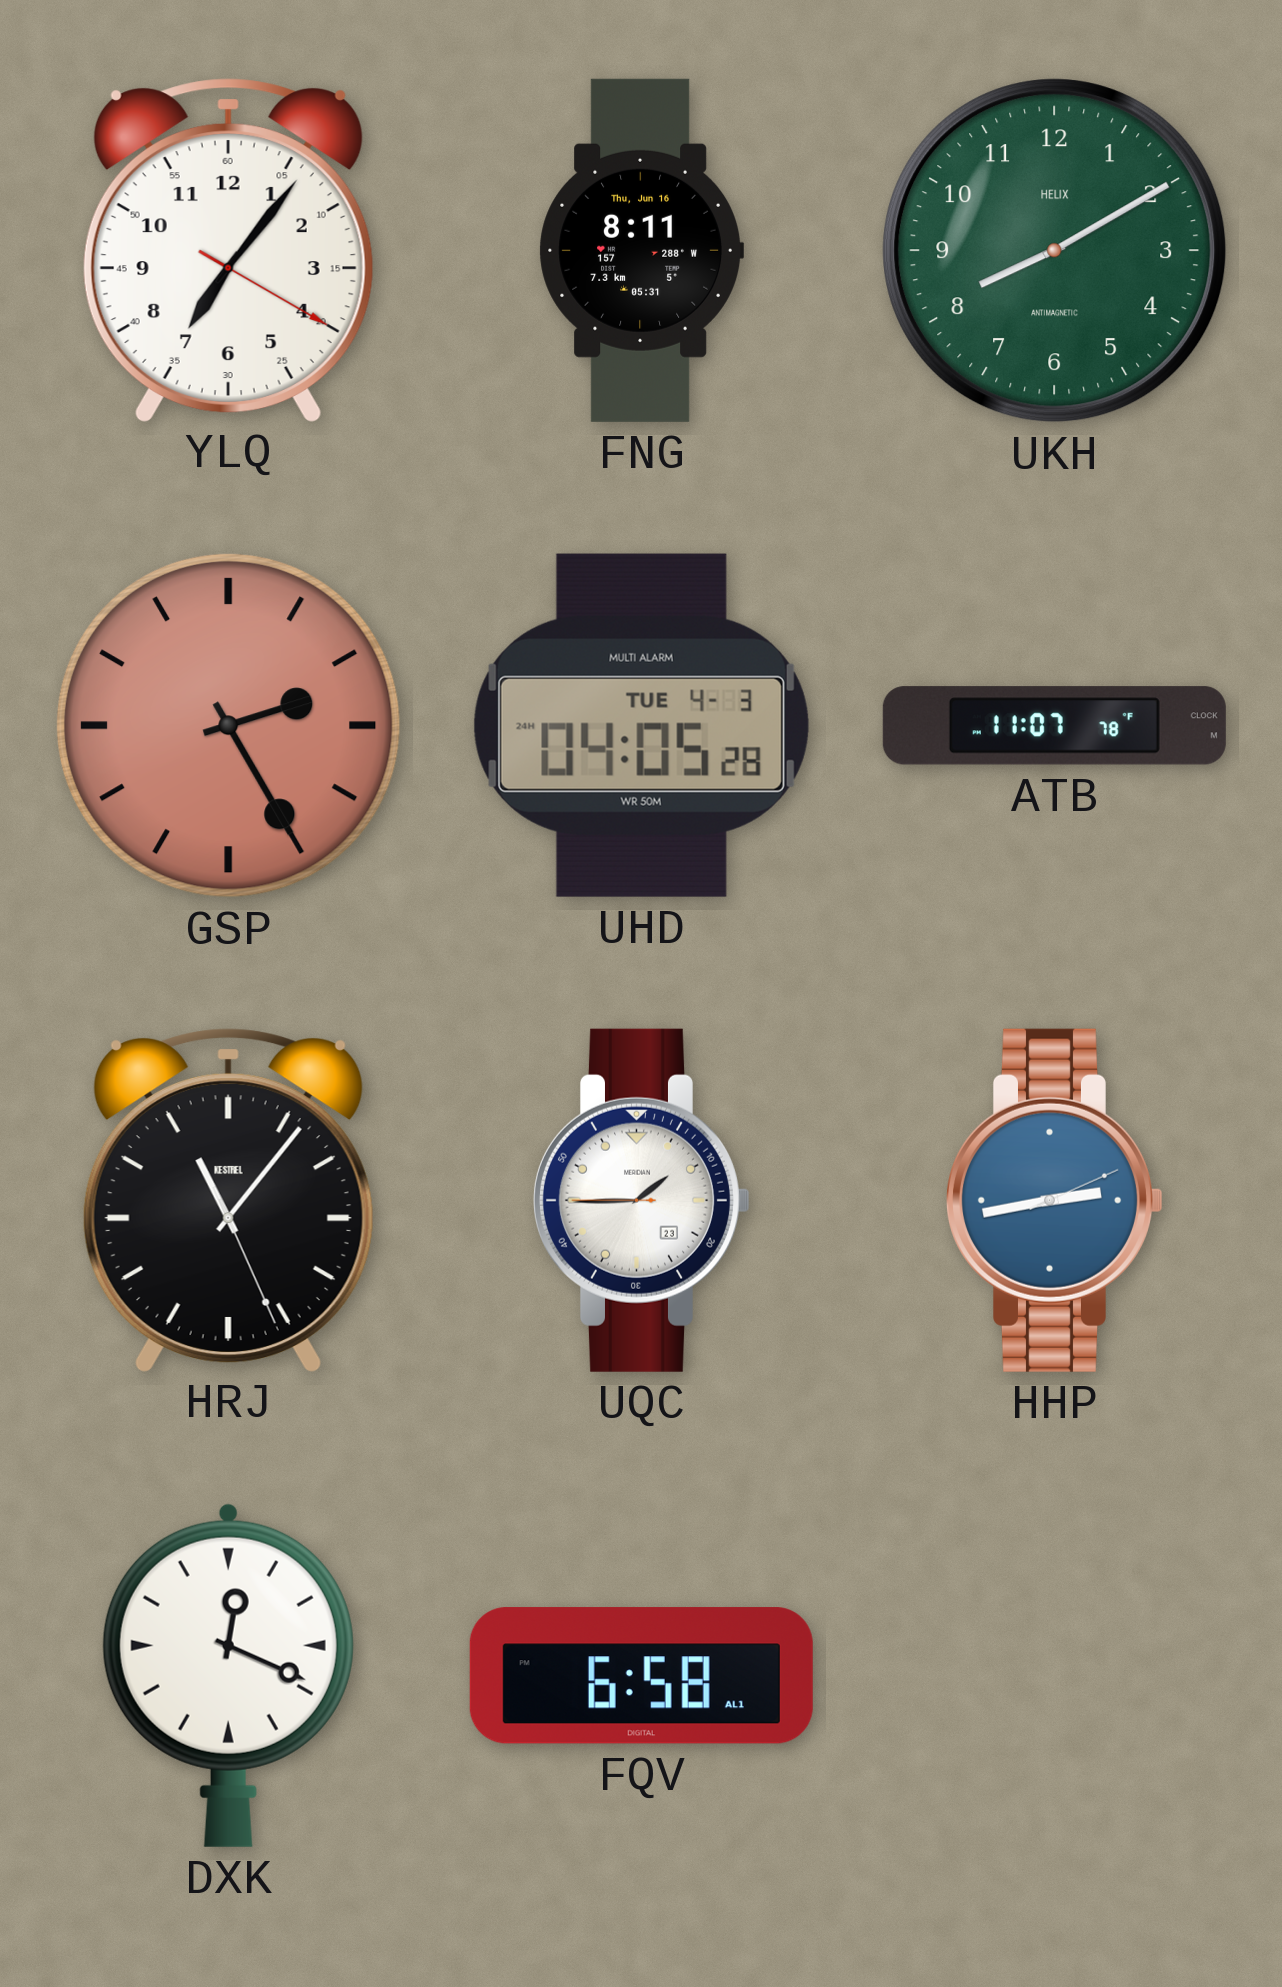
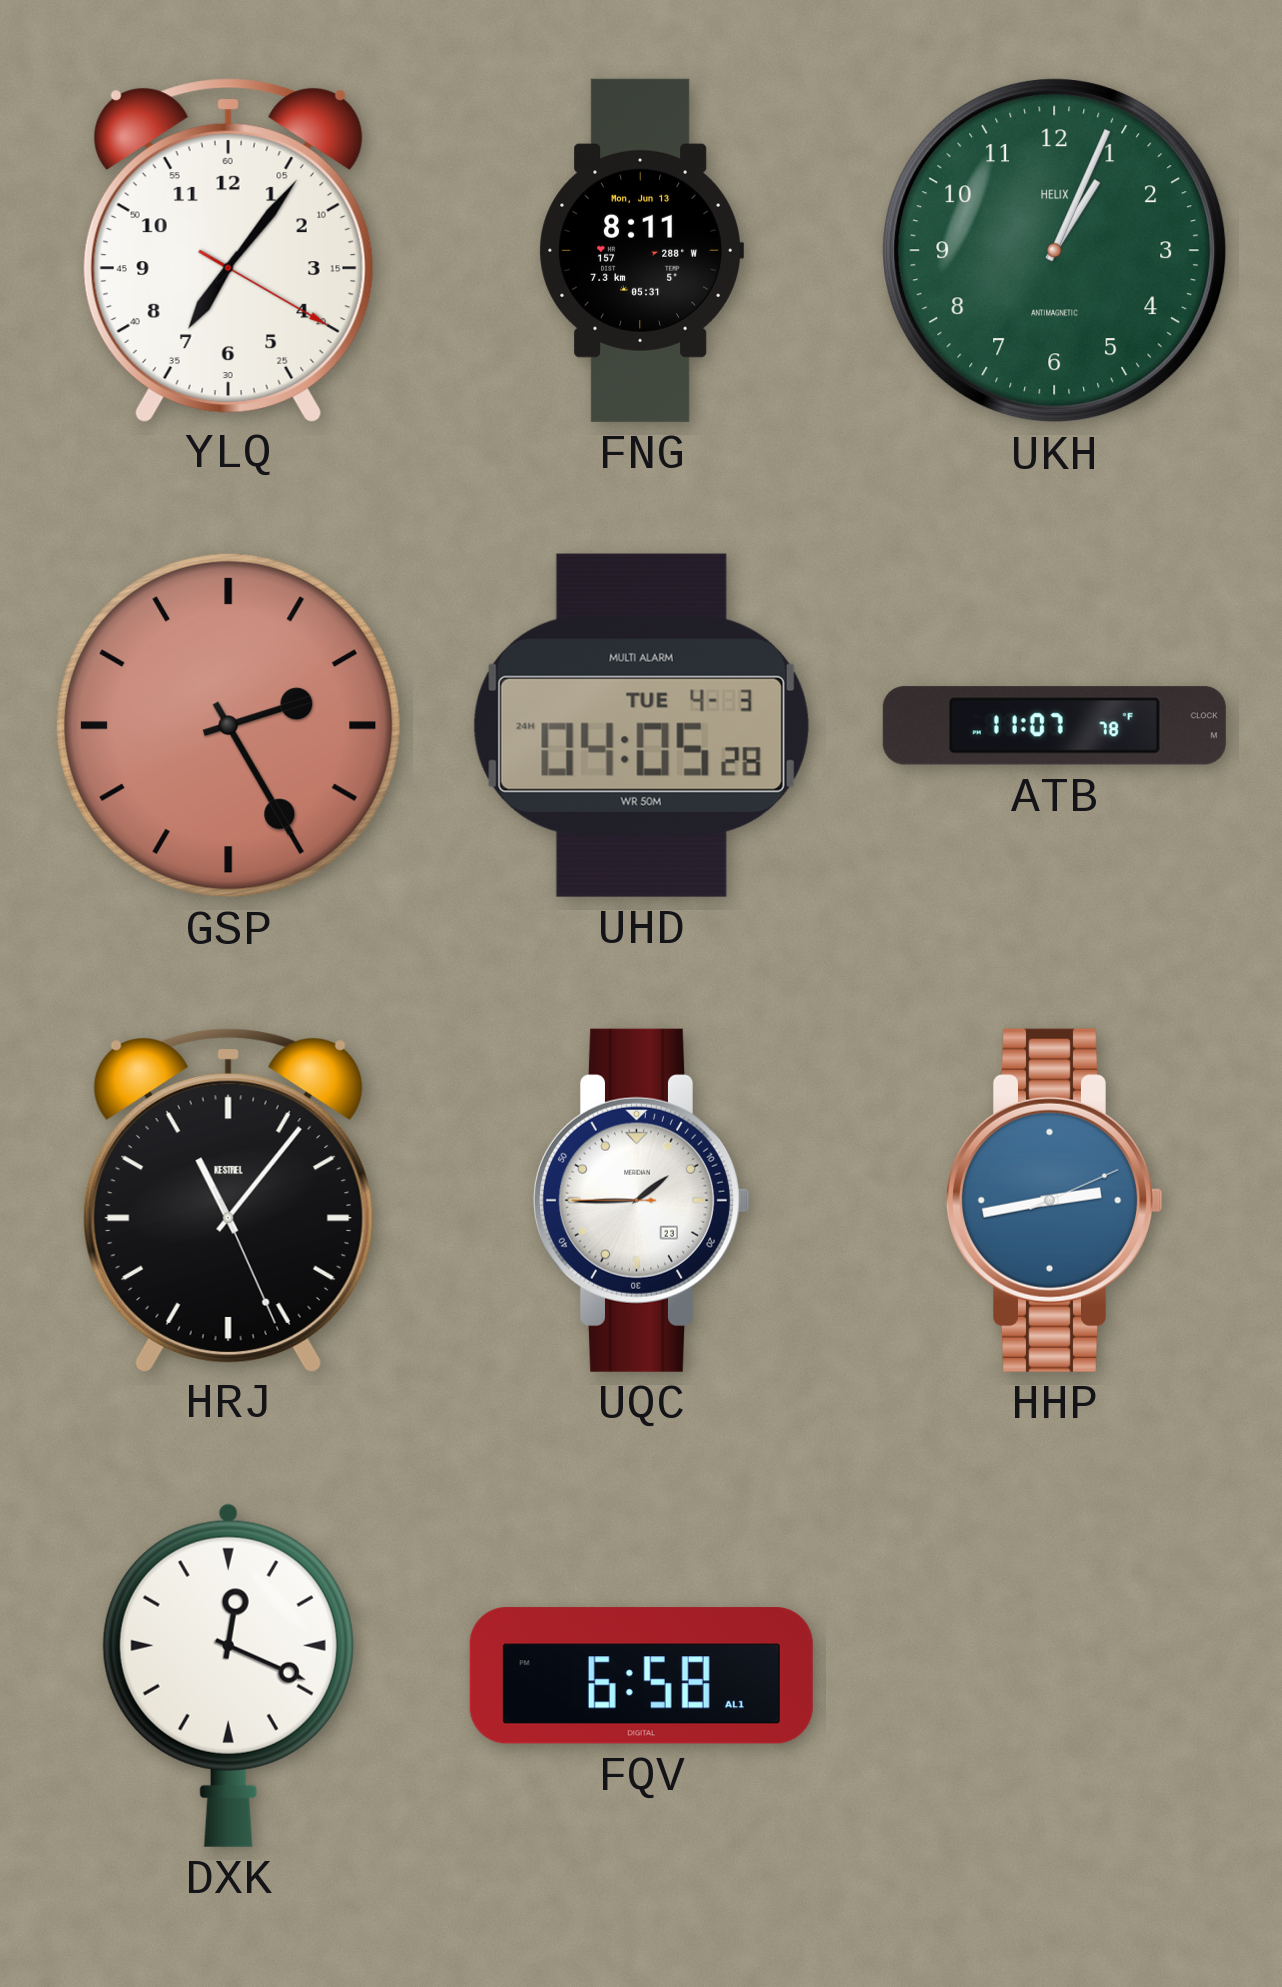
FNG date: Thu, Jun 16 -> Mon, Jun 13 (641, 250)
UKH: 8:10 -> 1:04 (1055, 251)
